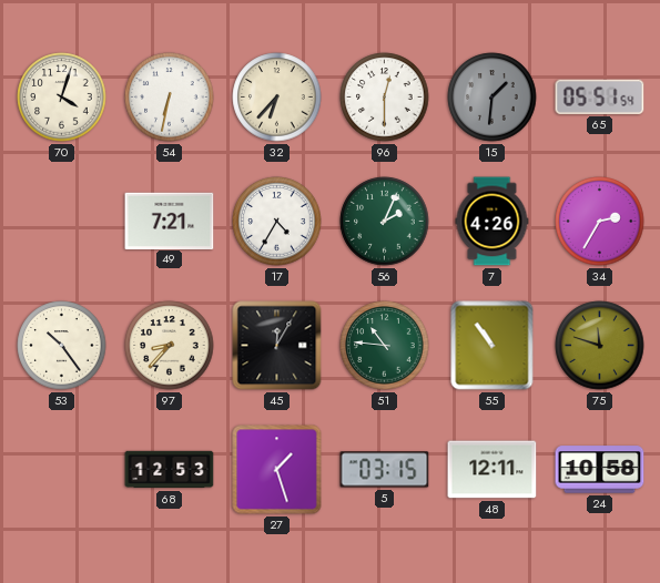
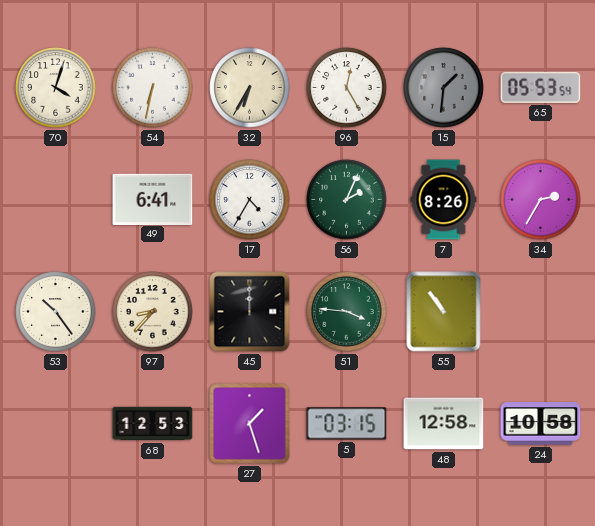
32: 6:37 -> 6:35 (250, 88)
96: 12:30 -> 12:25 (347, 88)
65: 05:51 -> 05:53 (541, 87)
49: 7:21 -> 6:41 (153, 199)
7: 4:26 -> 8:26 (444, 200)
45: 12:05 -> 12:00 (250, 312)
51: 10:46 -> 3:46 (347, 312)
75: 11:48 -> none (600, 346)
48: 12:11 -> 12:58 (444, 424)
